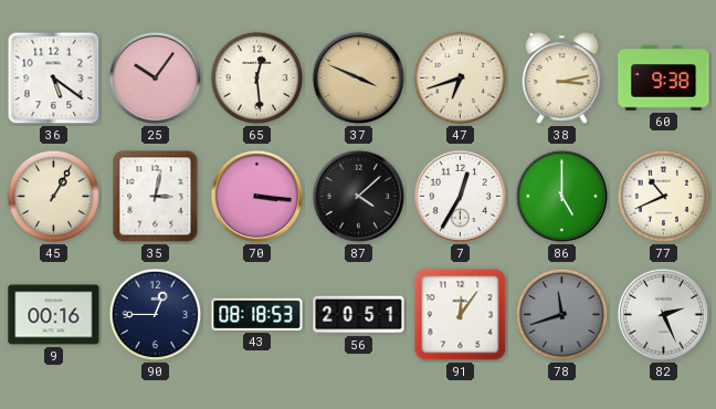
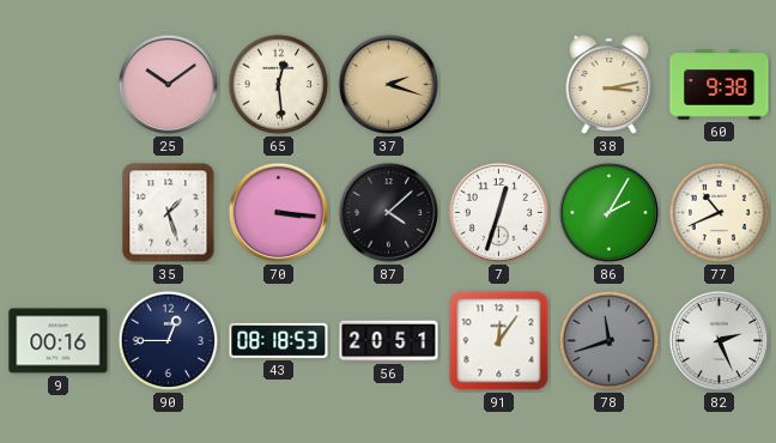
36: 5:21 -> none (54, 78)
25: 10:06 -> 10:09 (168, 84)
37: 3:49 -> 2:18 (388, 84)
47: 6:42 -> none (461, 78)
45: 1:05 -> none (54, 197)
35: 3:02 -> 1:27 (169, 213)
7: 12:35 -> 12:33 (498, 212)
86: 5:00 -> 2:05 (608, 212)
